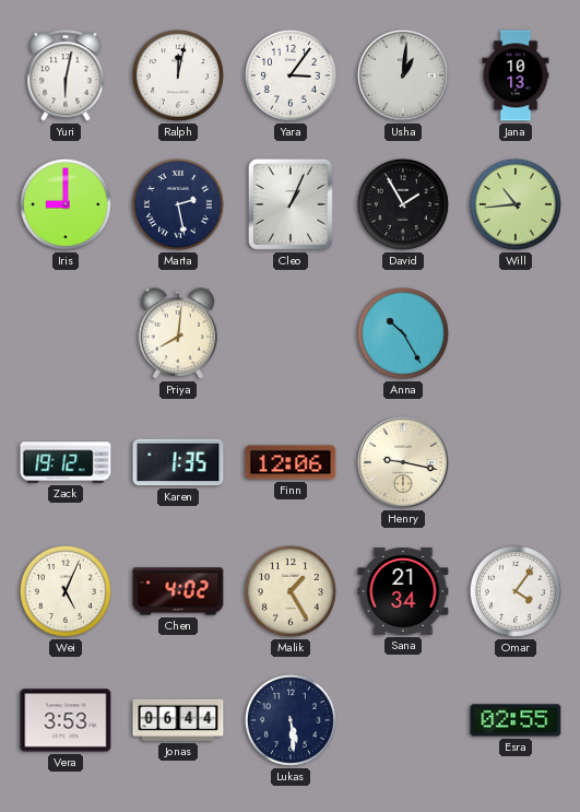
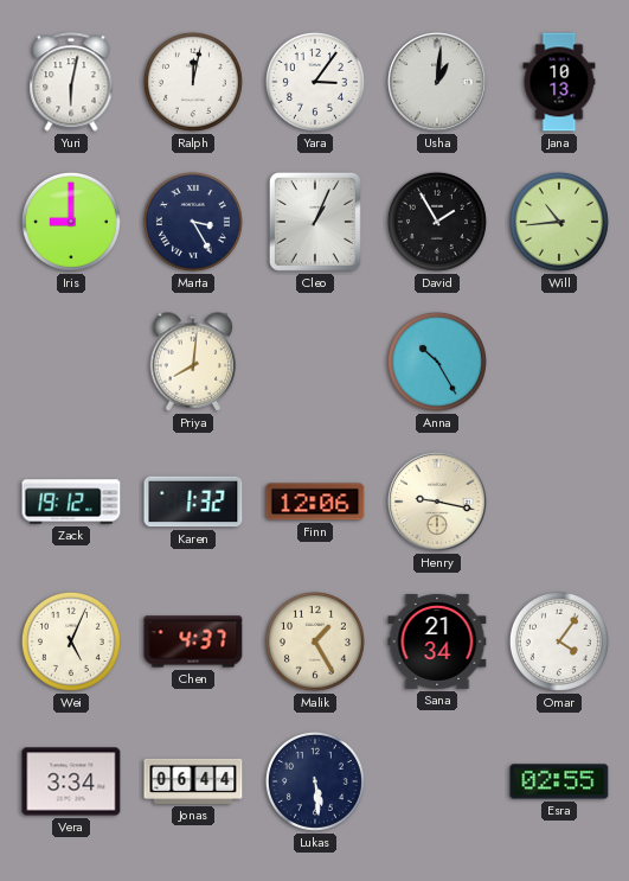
Marta: 2:28 -> 3:25 (193, 222)
Karen: 1:35 -> 1:32 (193, 502)
Chen: 4:02 -> 4:37 (193, 641)
Vera: 3:53 -> 3:34 (71, 781)
